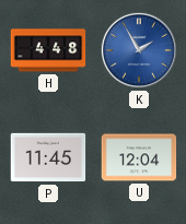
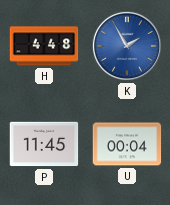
U: 12:04 -> 00:04 (127, 144)
